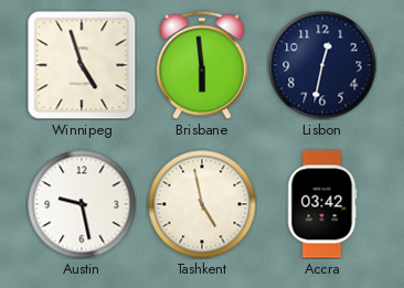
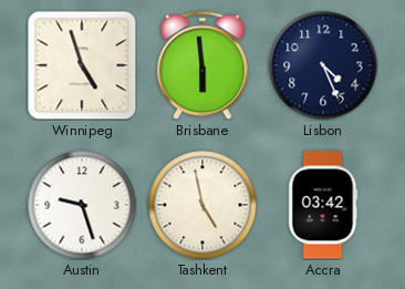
Lisbon: 12:32 -> 4:26 (323, 65)
Austin: 9:28 -> 9:27 (82, 205)
